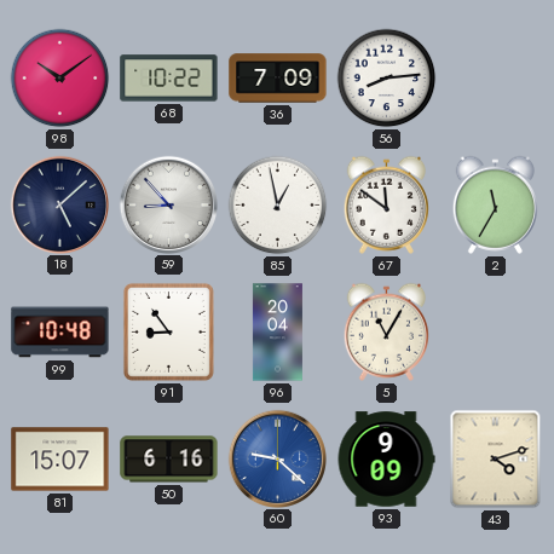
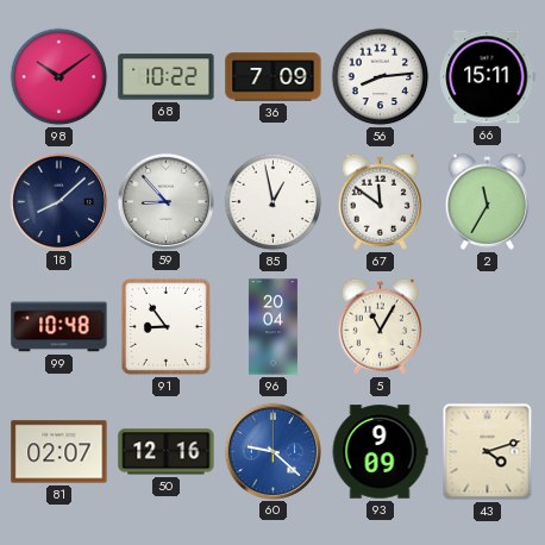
66: none -> 15:11 (488, 77)
18: 5:08 -> 8:08 (58, 201)
81: 15:07 -> 02:07 (59, 452)
50: 6:16 -> 12:16 (167, 452)
